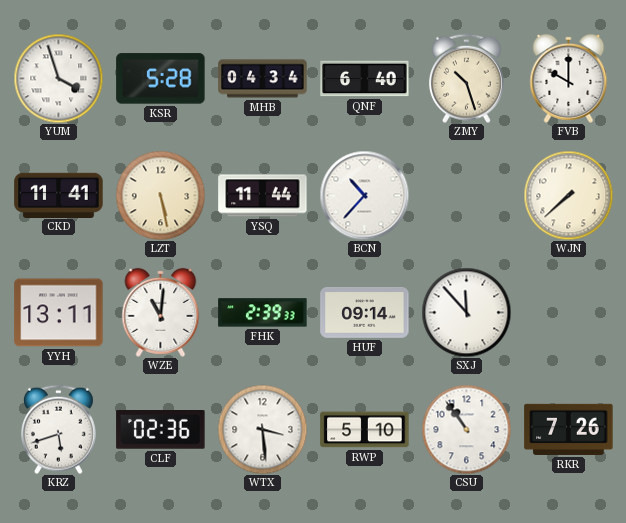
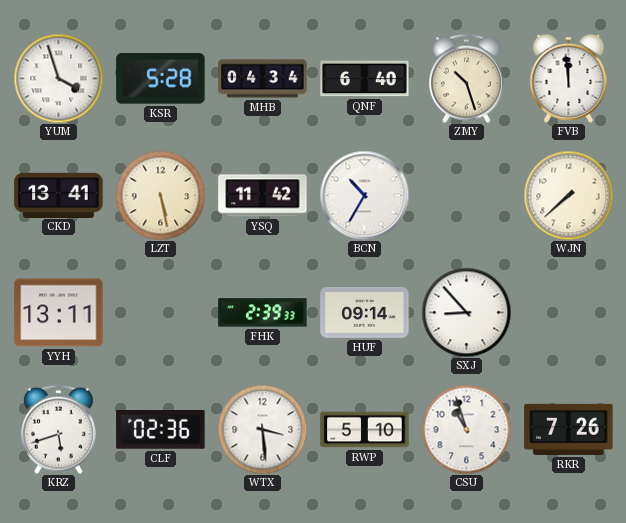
FVB: 10:00 -> 11:59 (569, 78)
CKD: 11:41 -> 13:41 (59, 195)
YSQ: 11:44 -> 11:42 (263, 196)
BCN: 10:37 -> 10:35 (364, 195)
WZE: 11:01 -> none (161, 312)
SXJ: 11:53 -> 8:53 (466, 312)
CSU: 10:54 -> 10:57 (466, 429)
